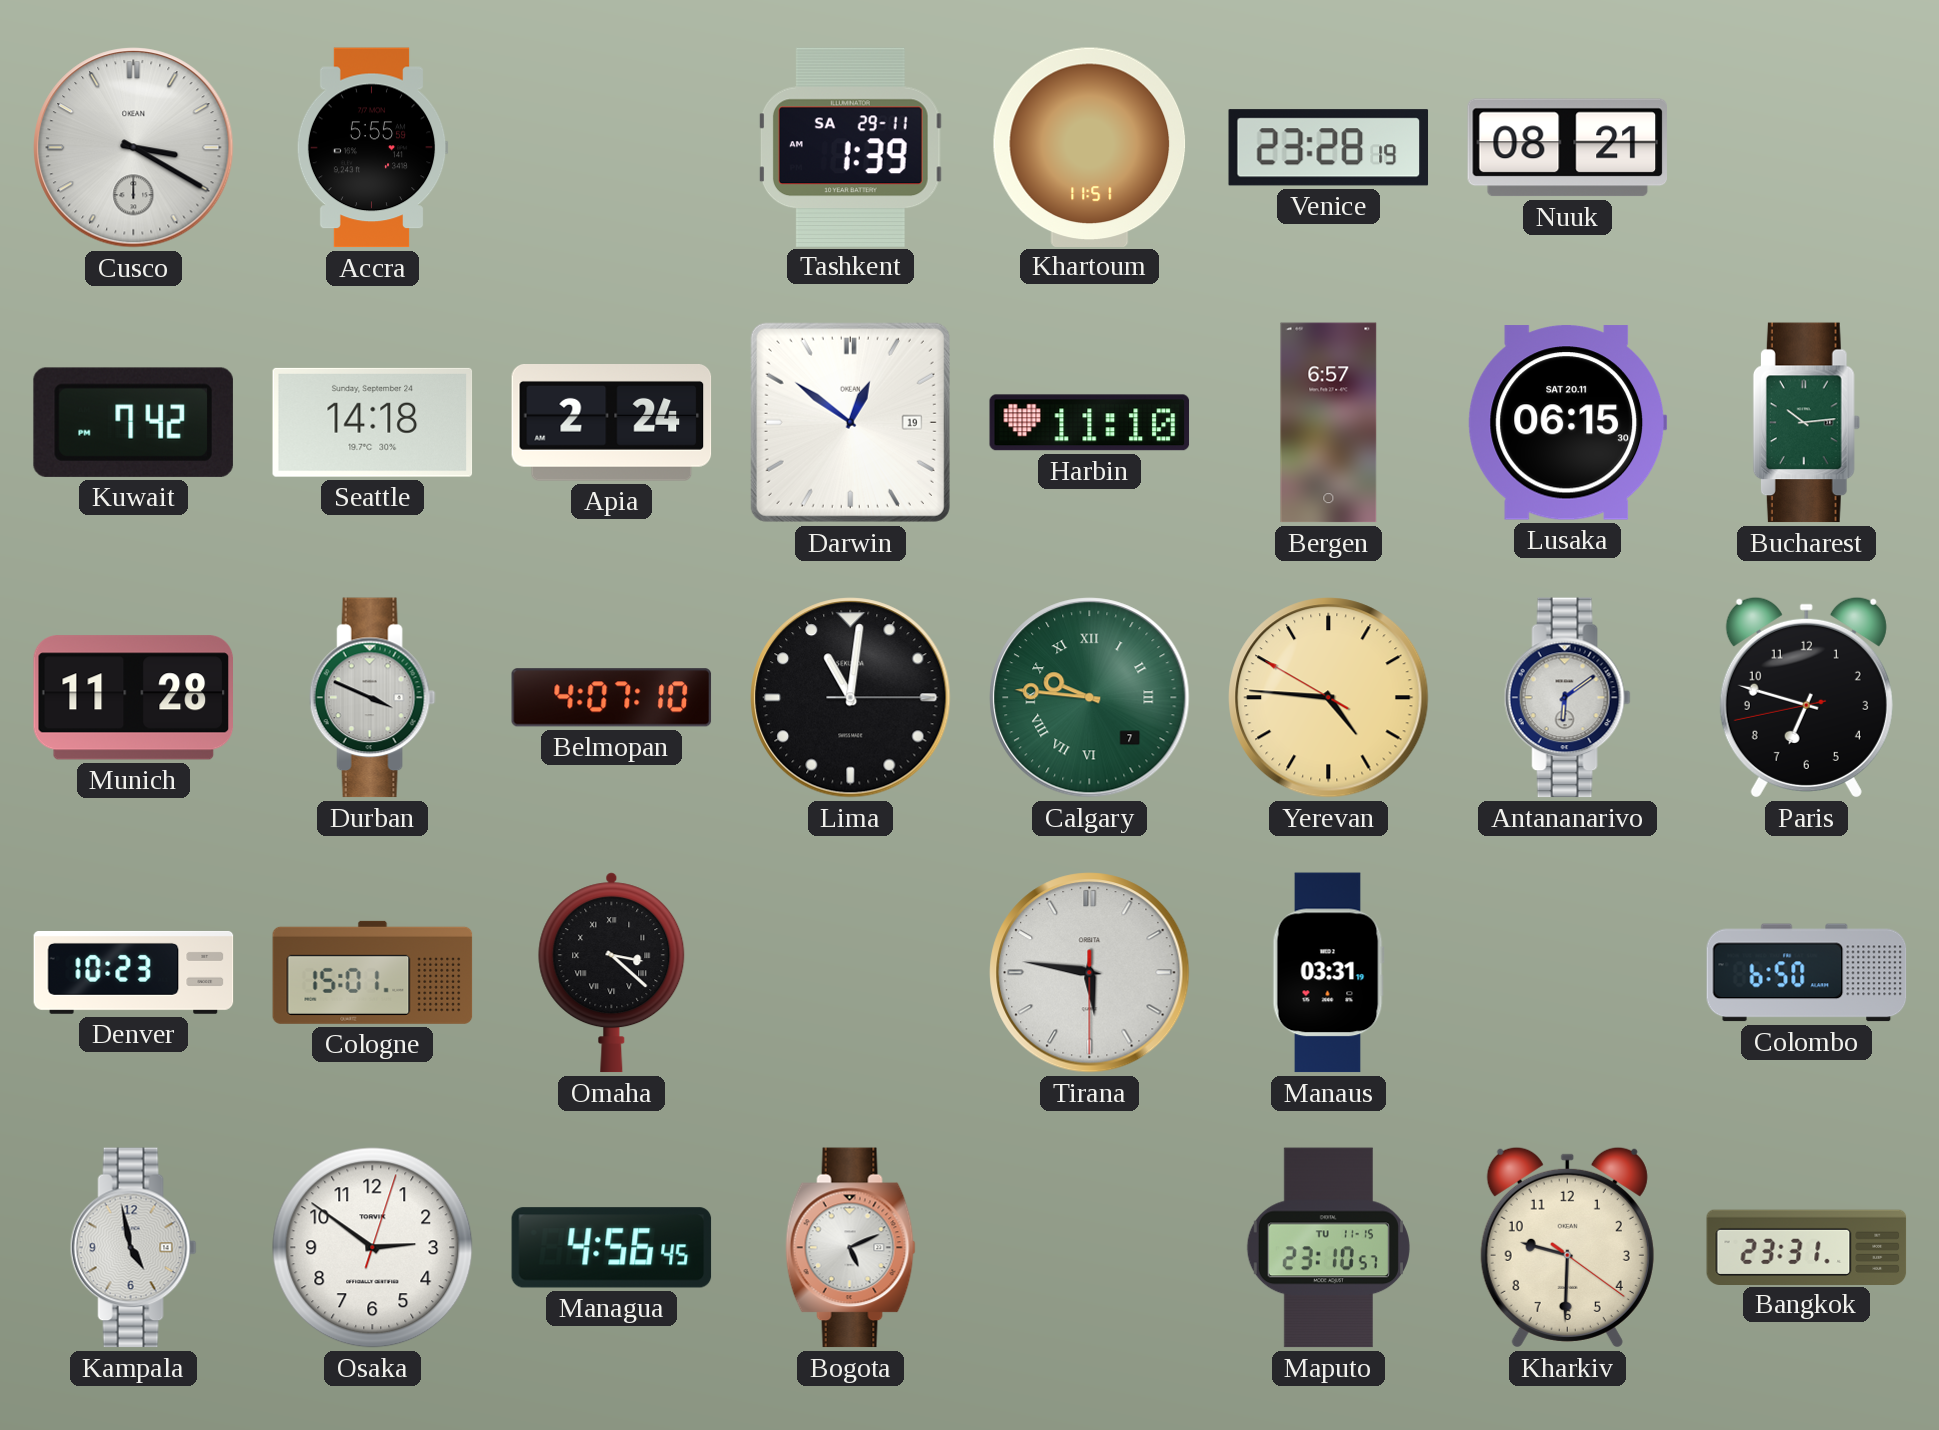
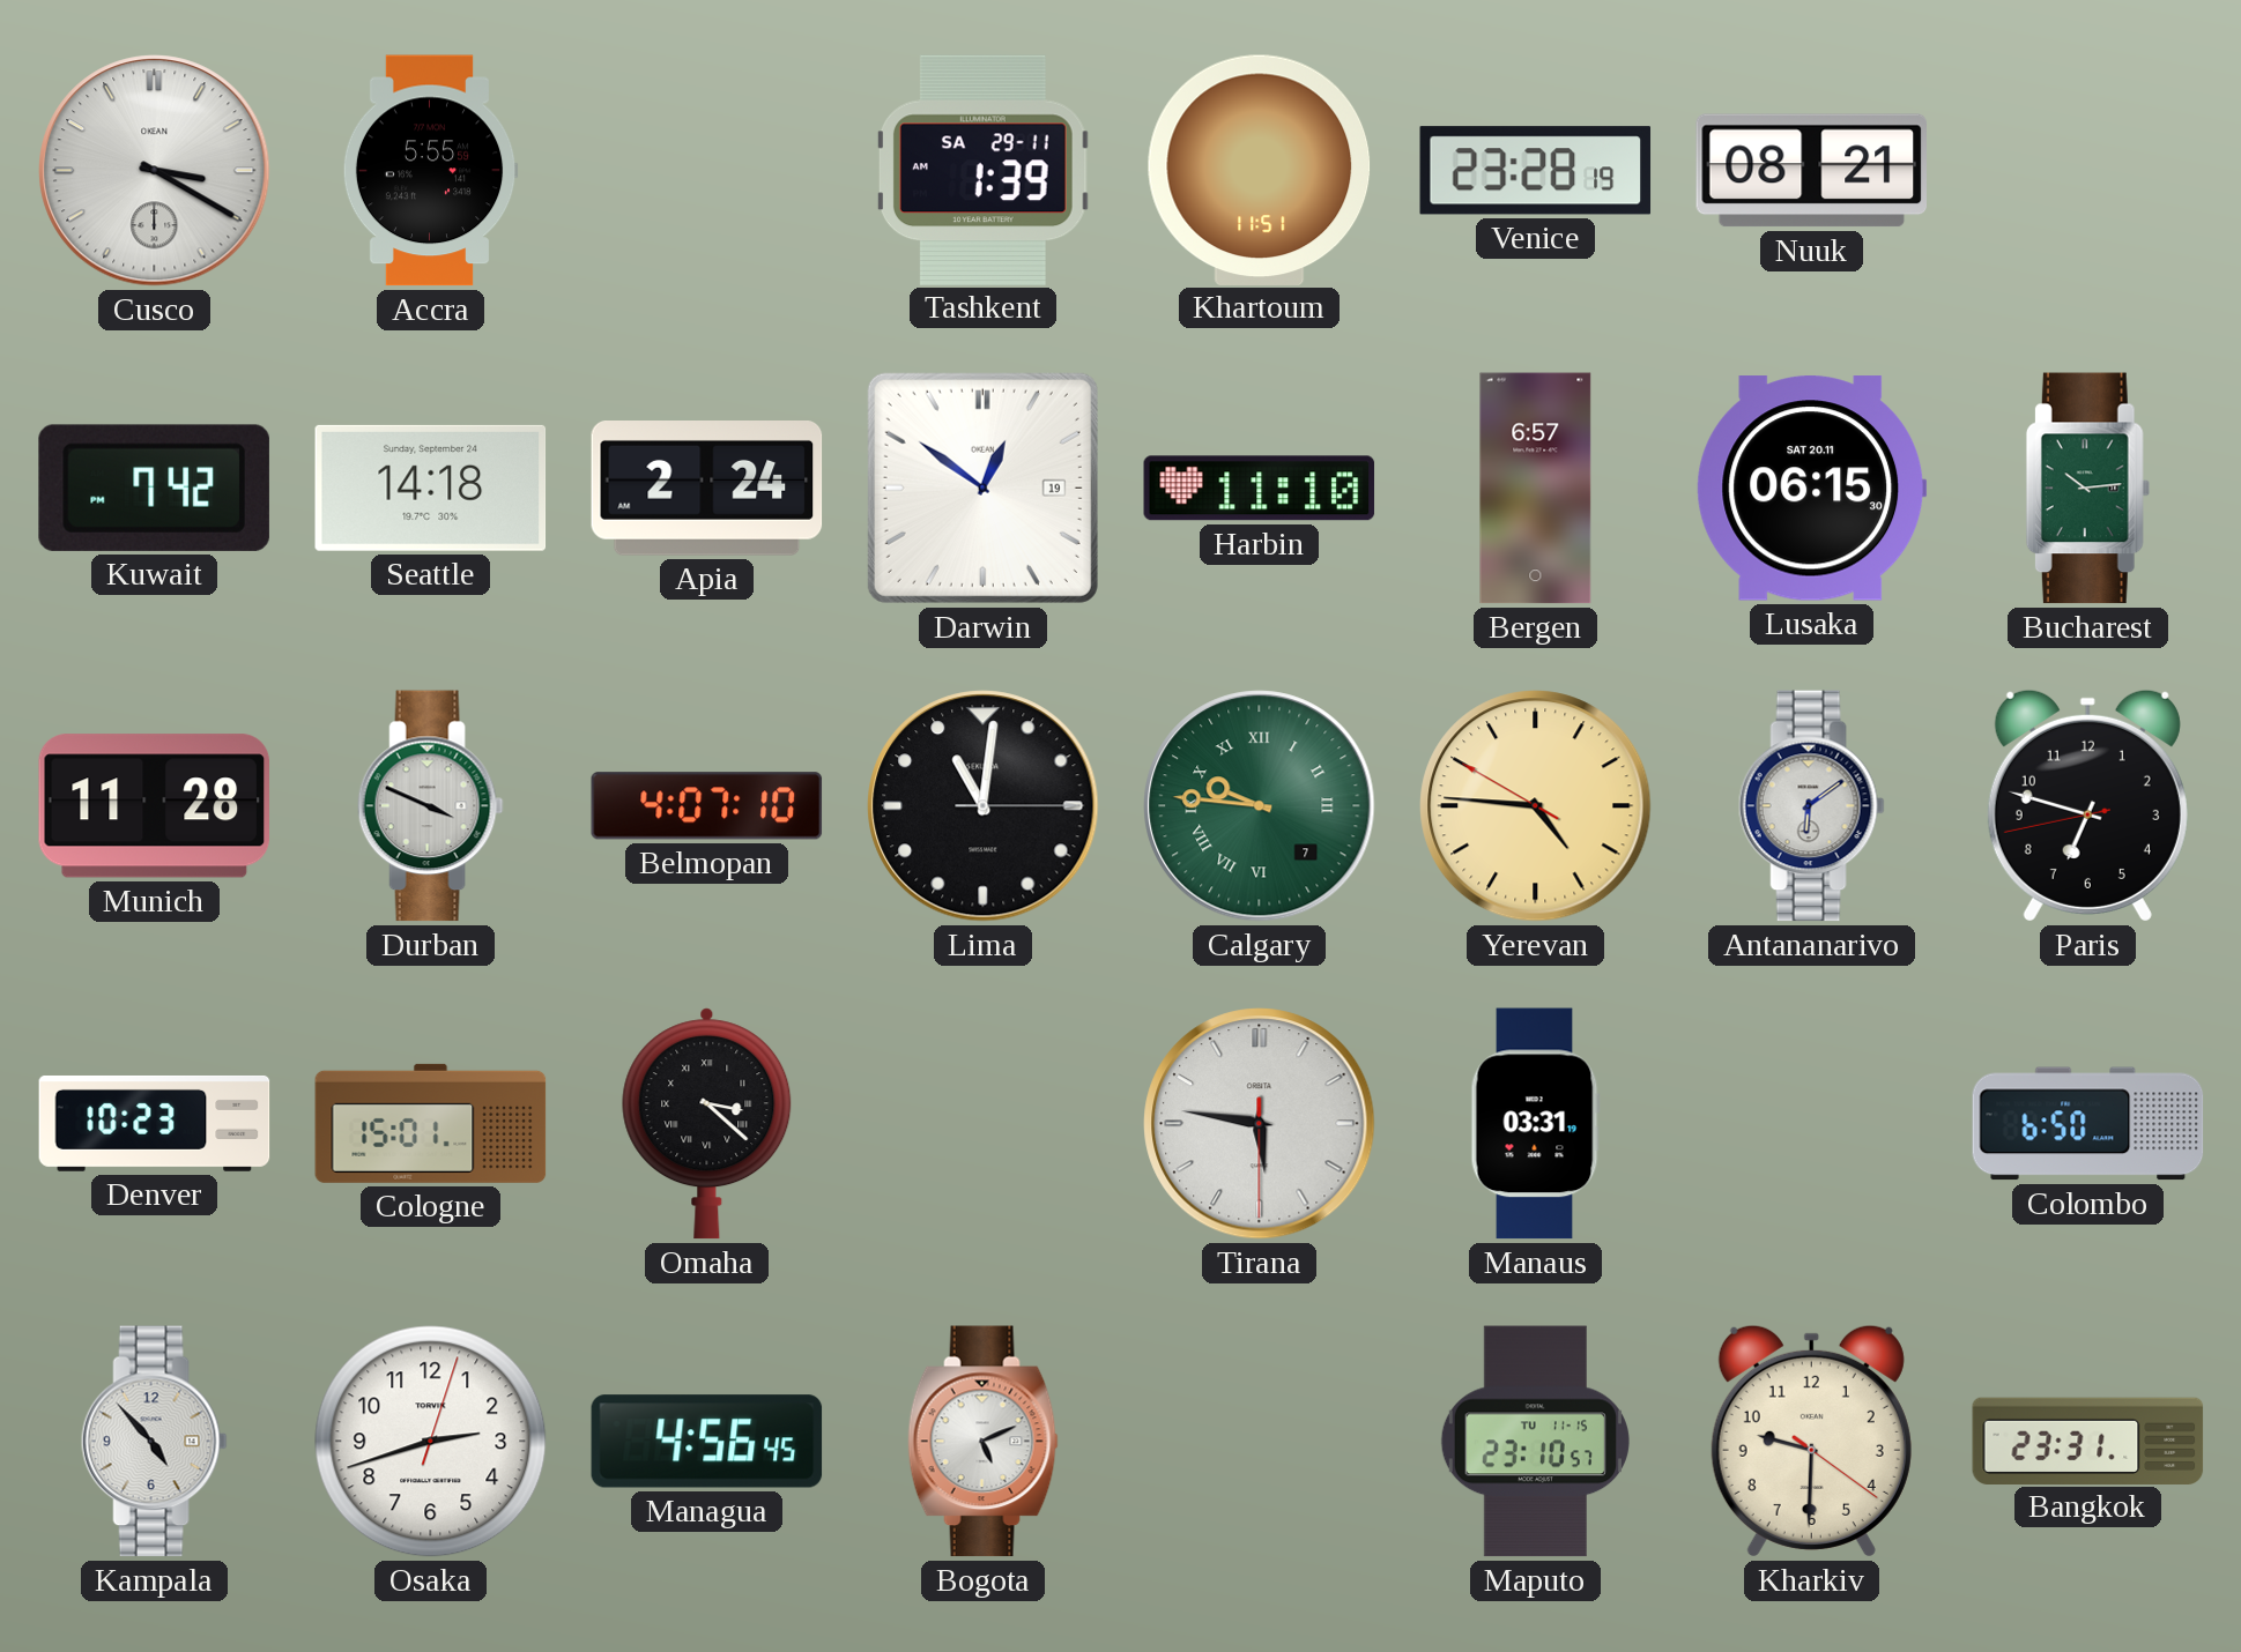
Kampala: 4:58 -> 4:53 (154, 1442)
Osaka: 2:51 -> 2:42 (431, 1442)
